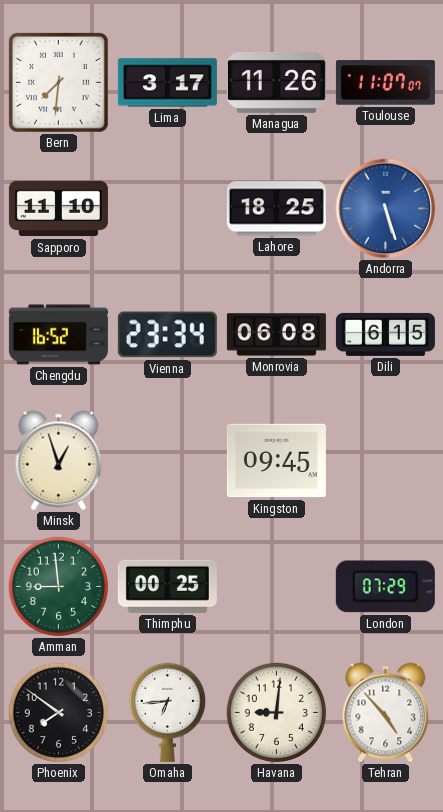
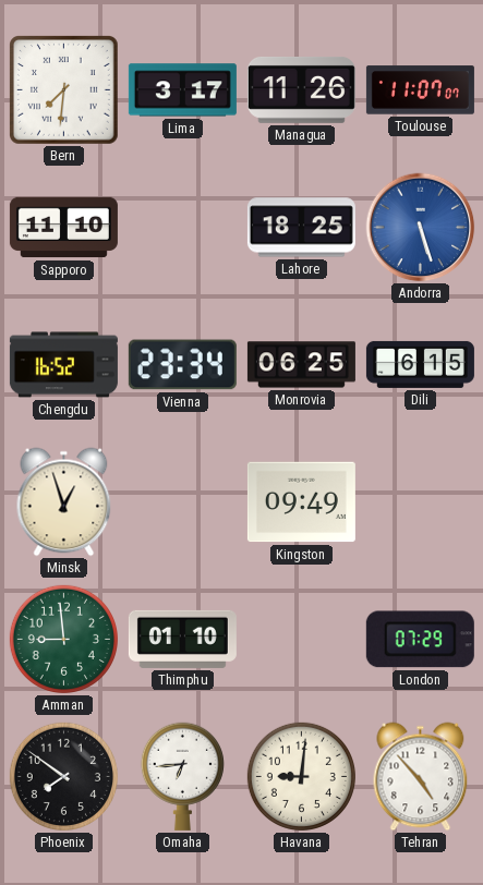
Monrovia: 06:08 -> 06:25 (301, 365)
Kingston: 09:45 -> 09:49 (301, 502)
Thimphu: 00:25 -> 01:10 (182, 639)
